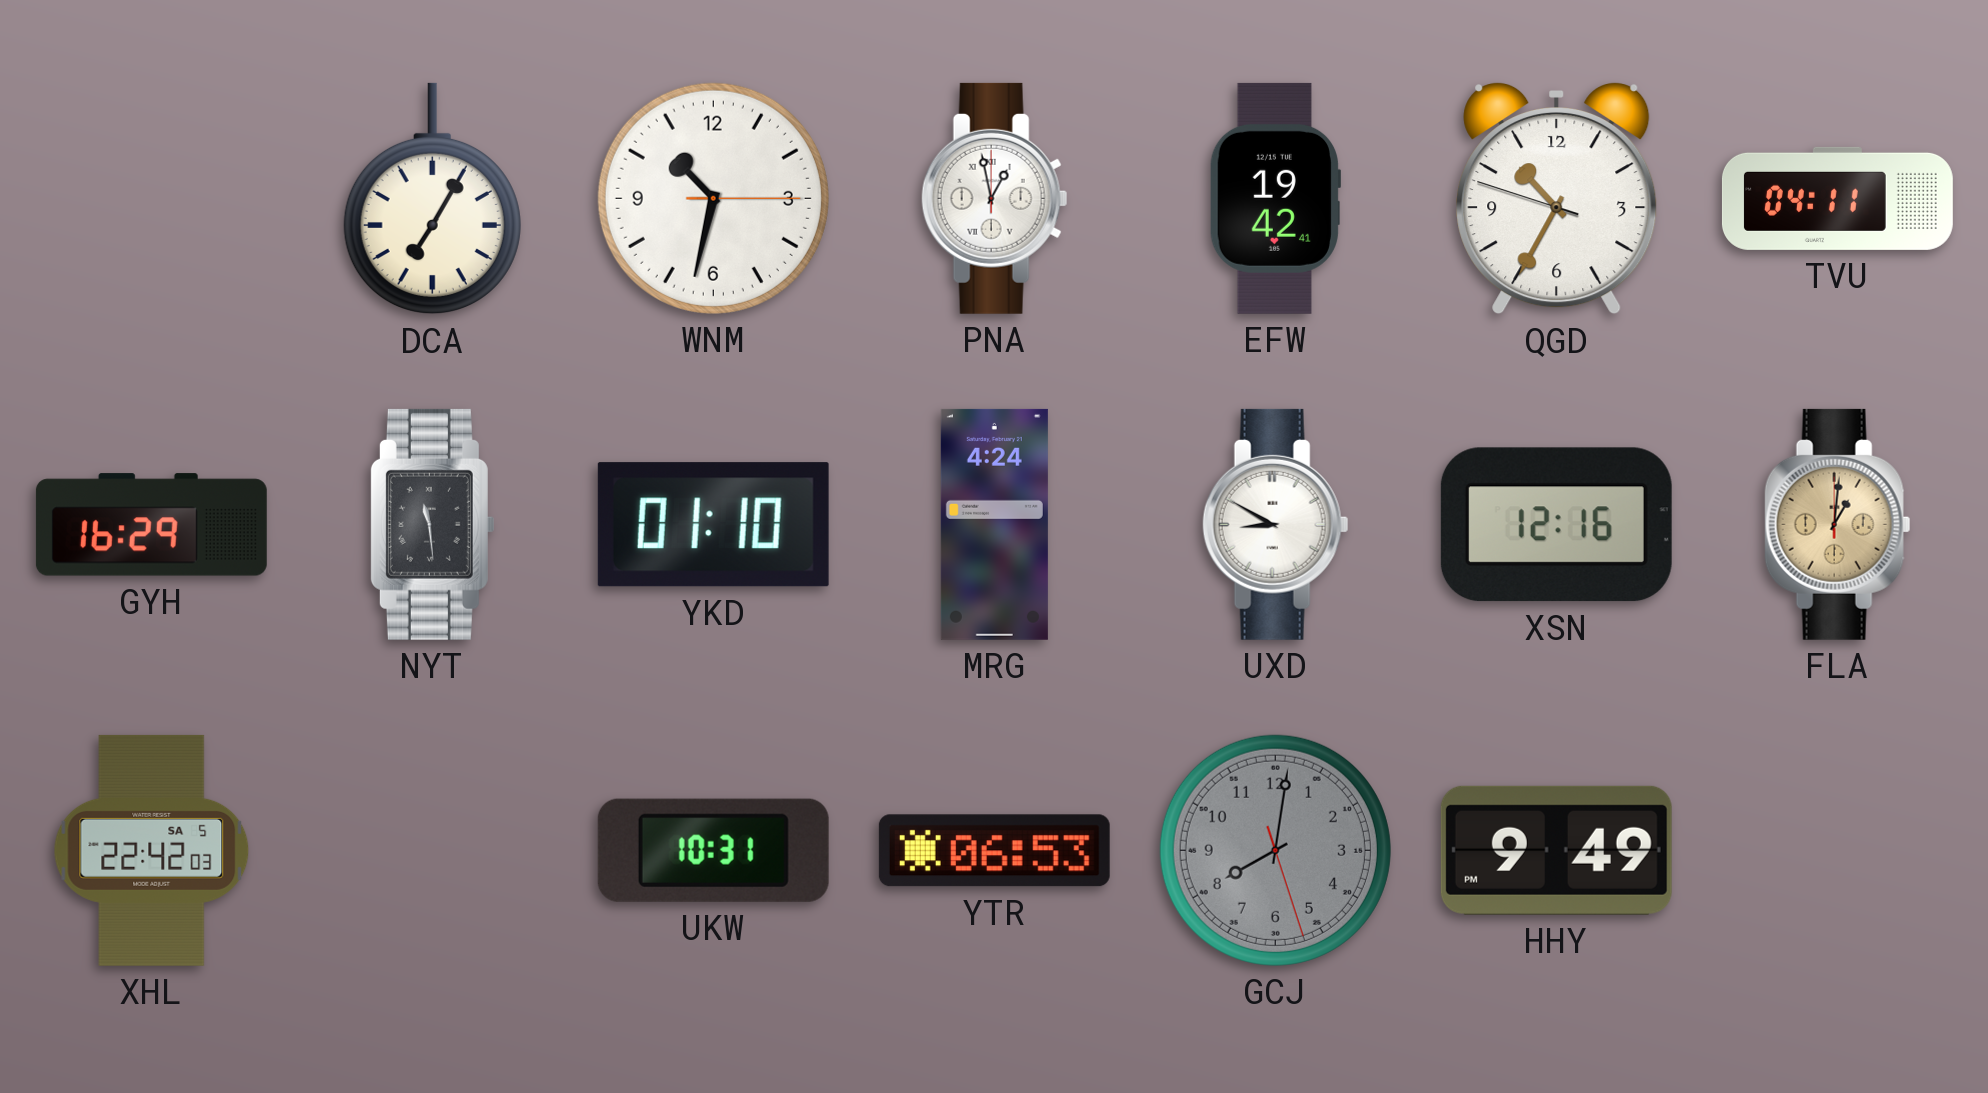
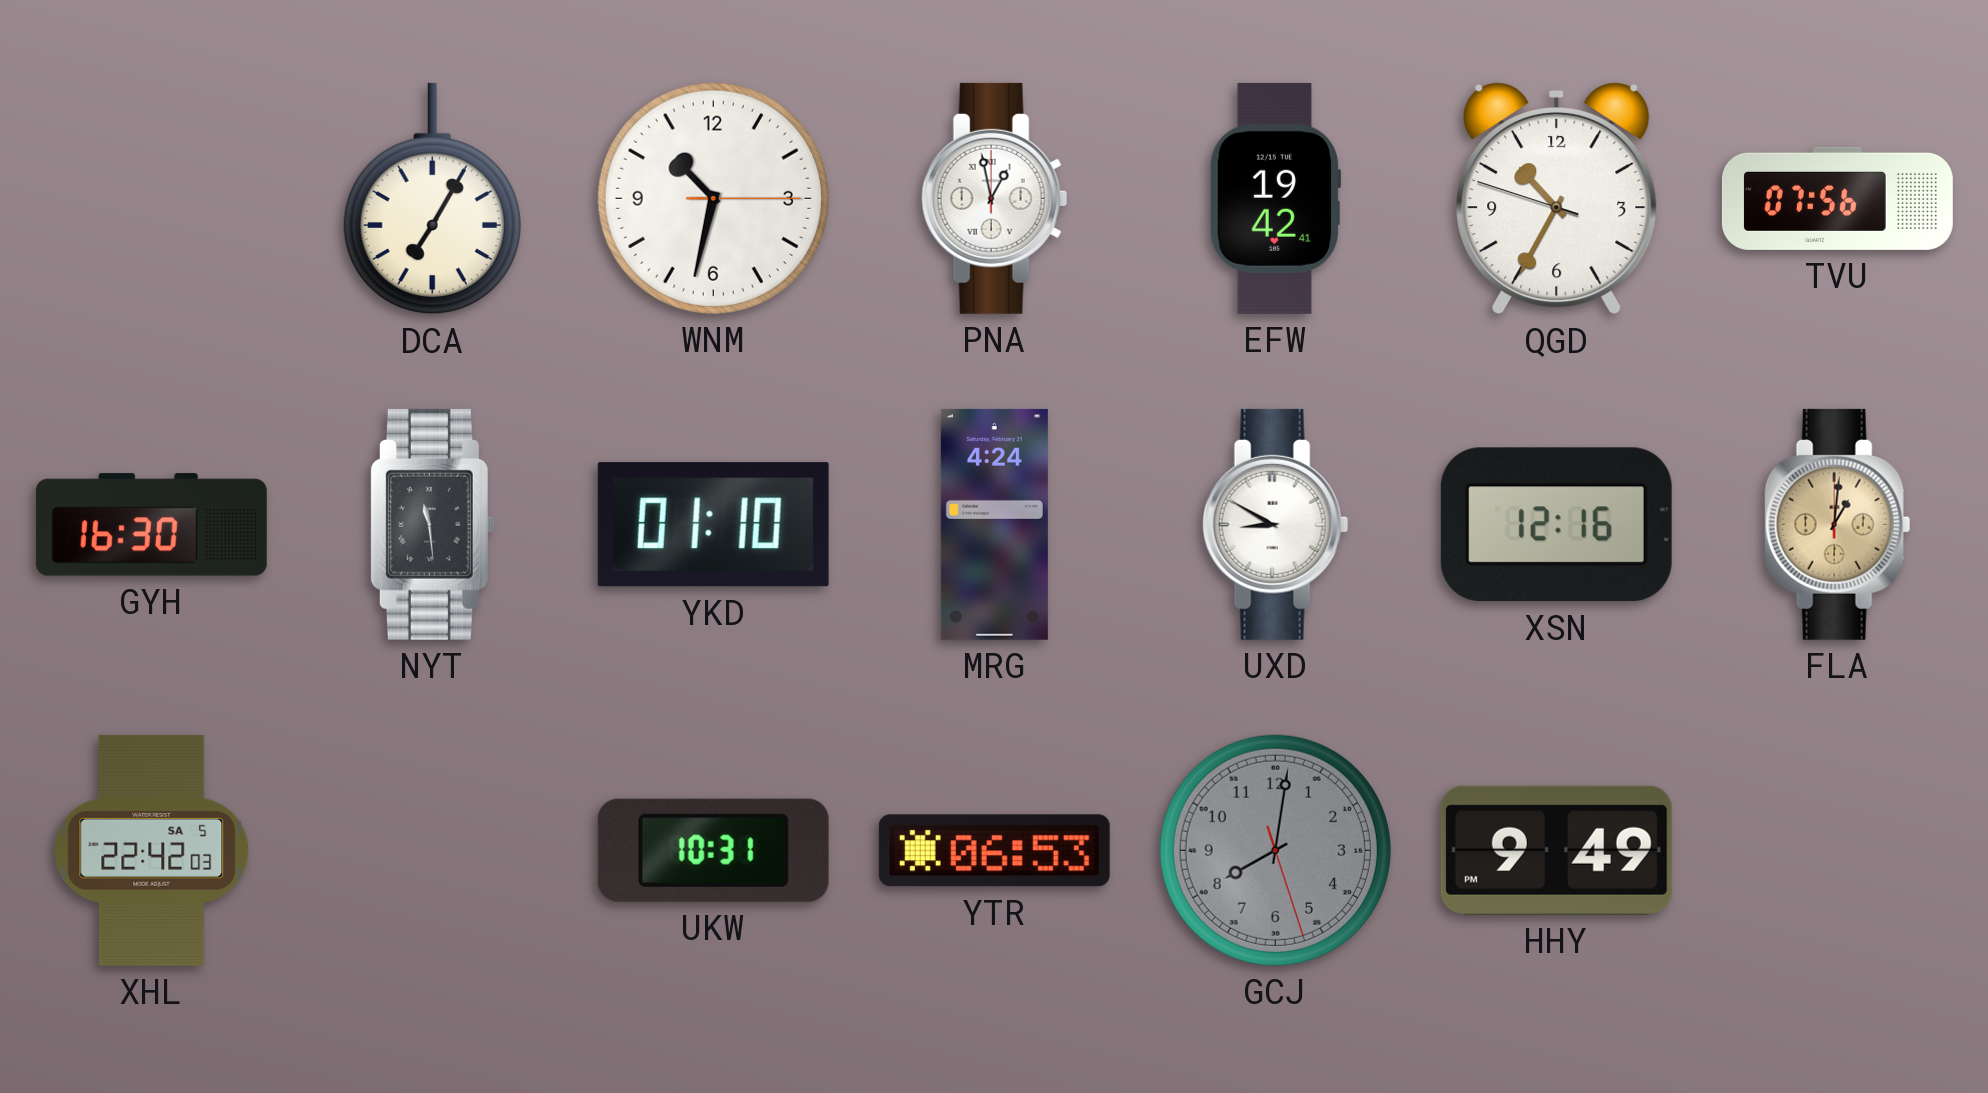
TVU: 04:11 -> 07:56 (1837, 198)
GYH: 16:29 -> 16:30 (151, 525)
